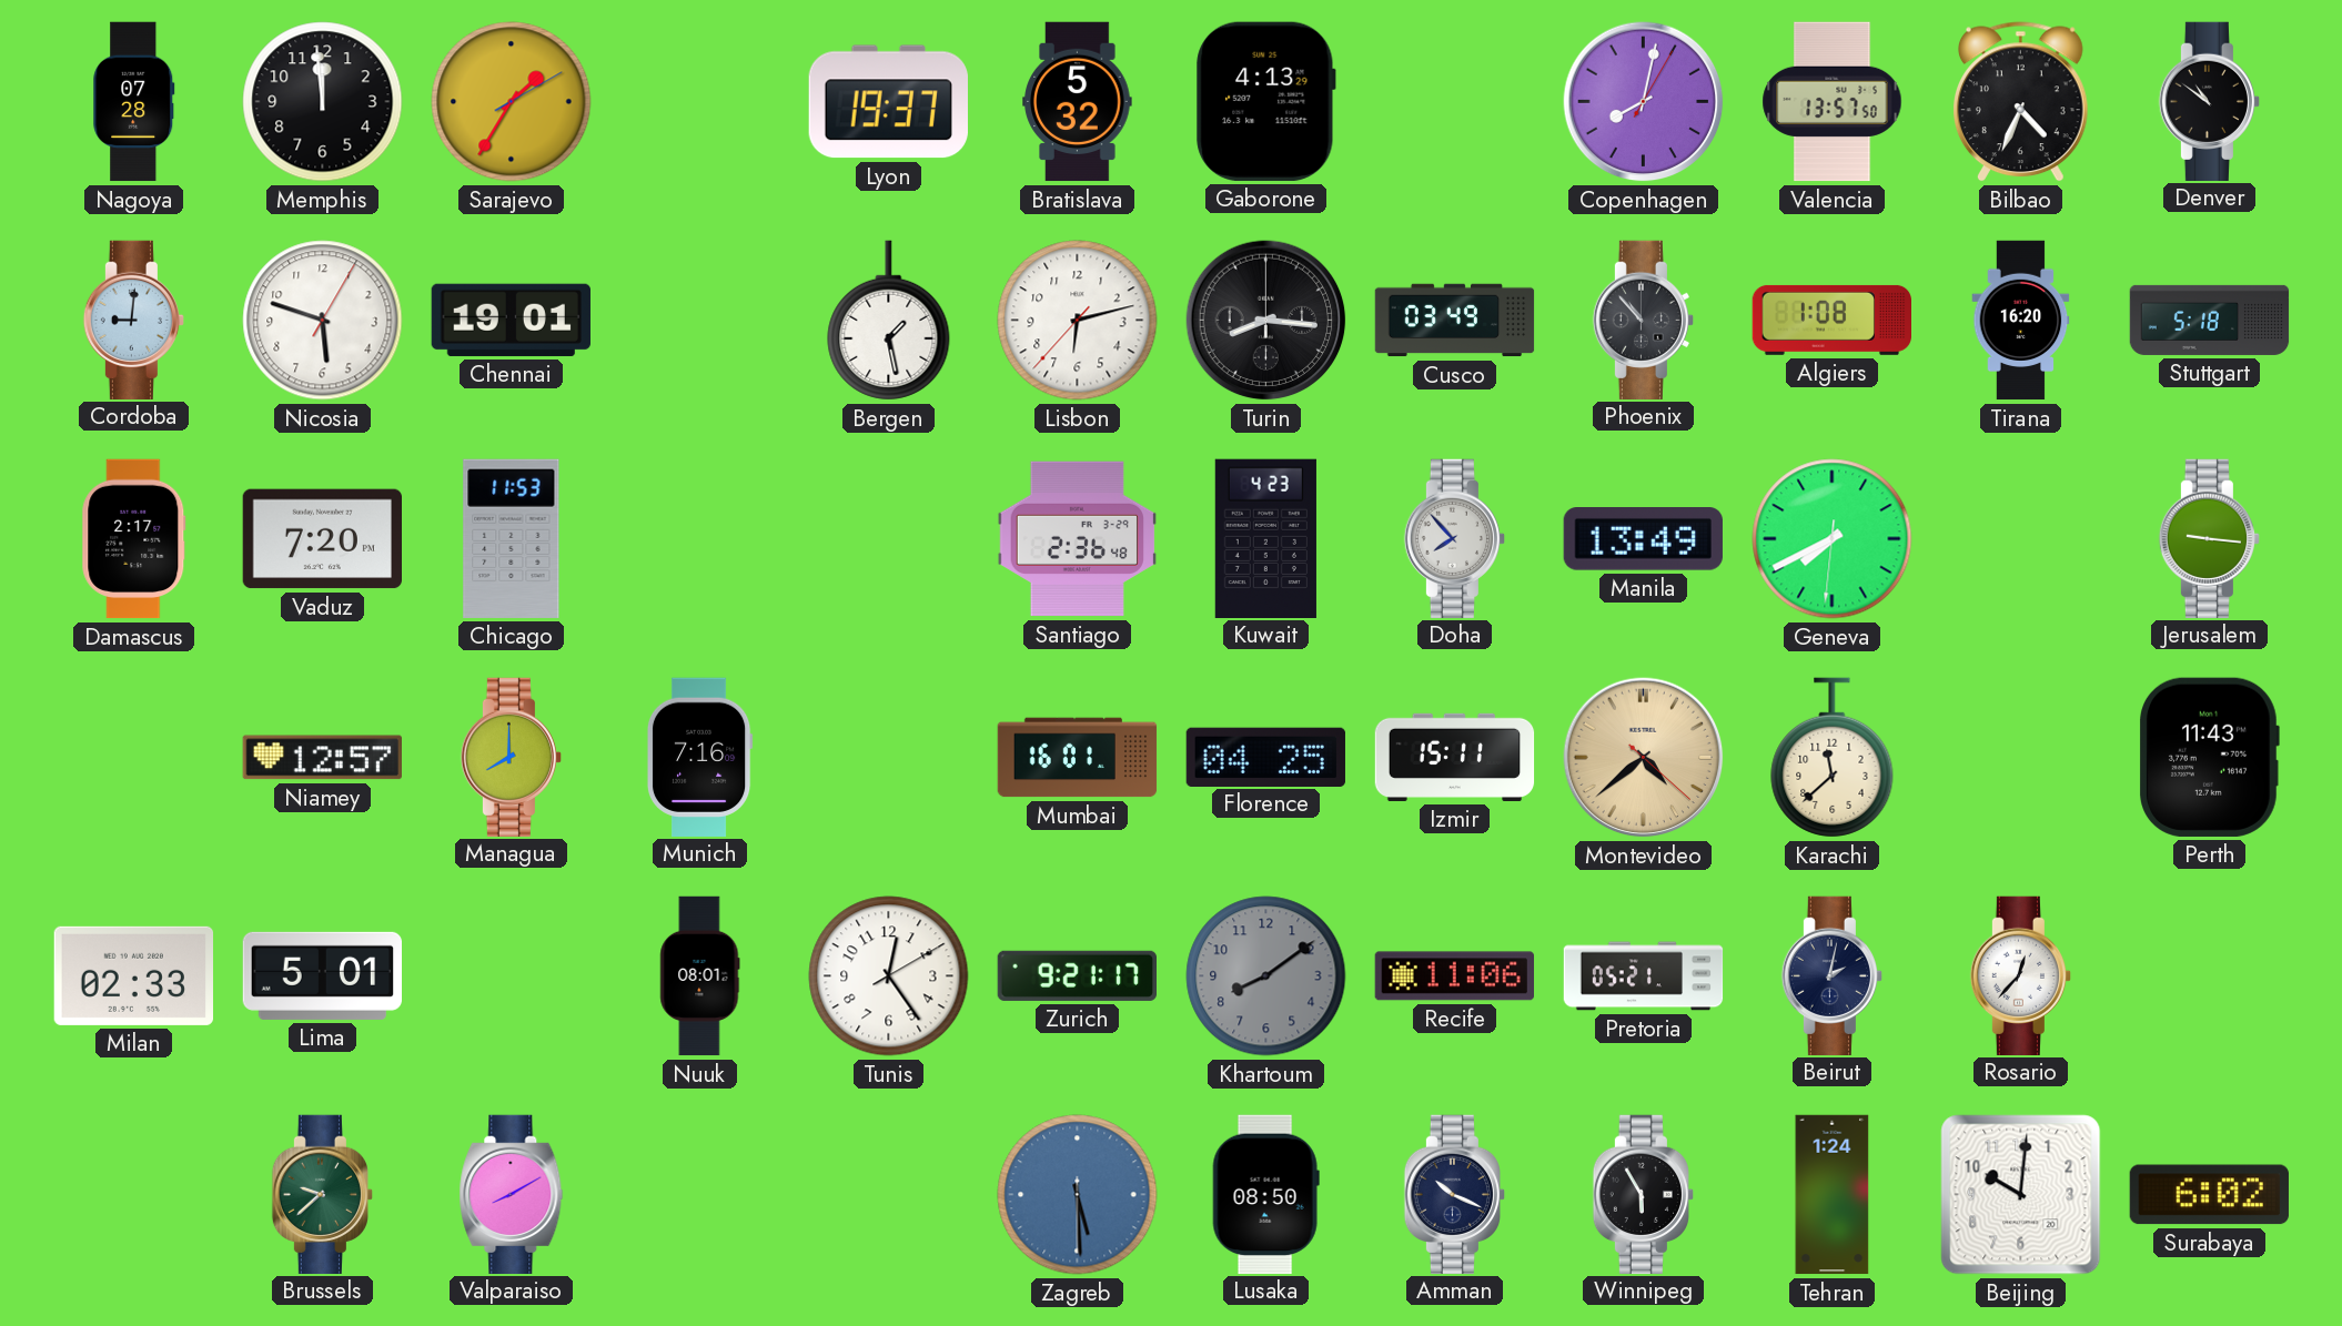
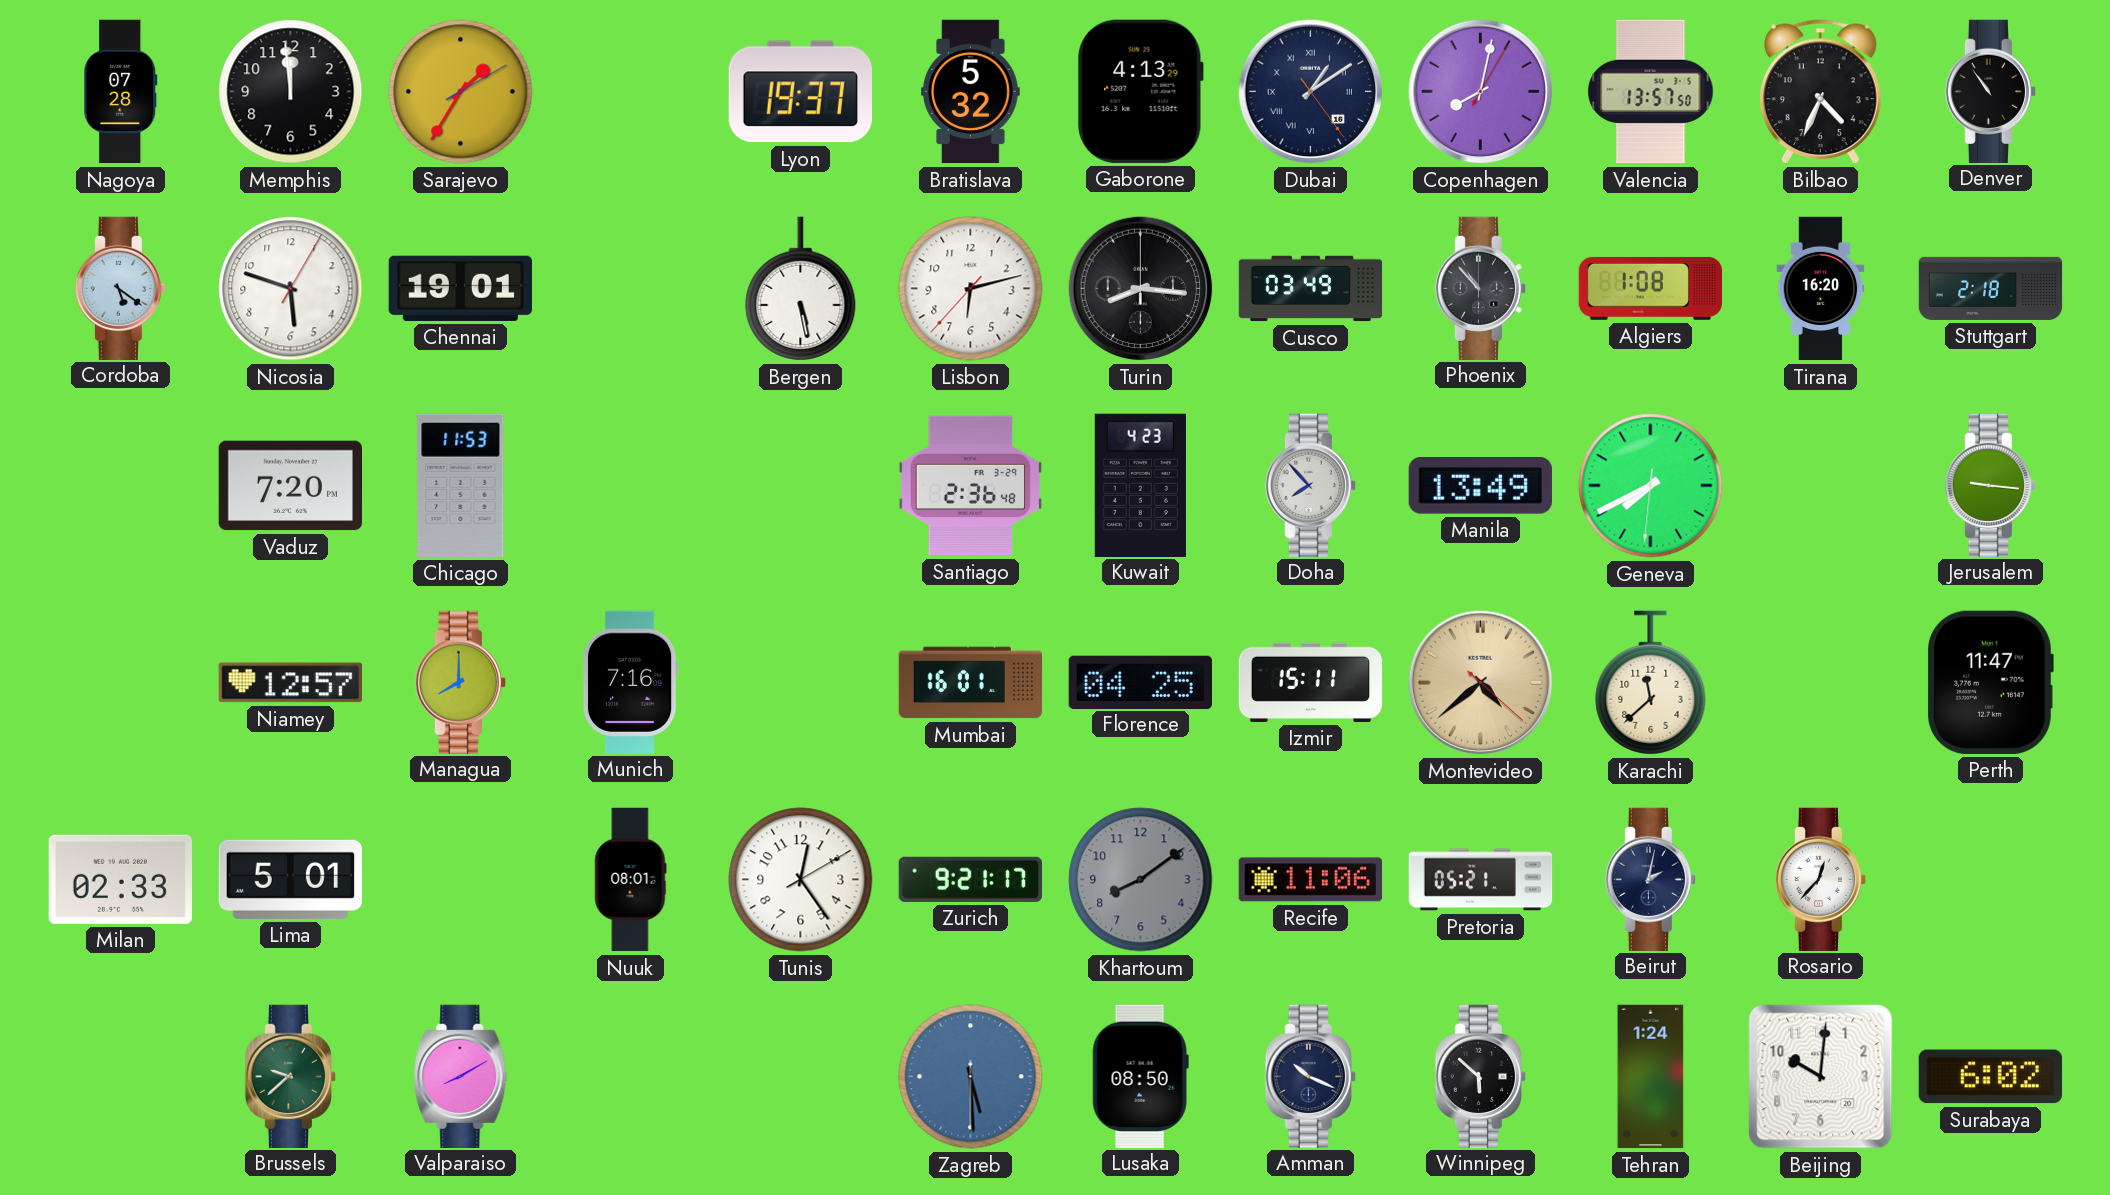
Dubai: none -> 1:09 (1311, 92)
Denver: 10:51 -> 10:54 (1990, 91)
Cordoba: 9:01 -> 5:21 (120, 288)
Bergen: 1:28 -> 5:28 (801, 289)
Stuttgart: 5:18 -> 2:18 (1991, 288)
Damascus: 2:17 -> none (134, 539)
Perth: 11:43 -> 11:47 (1991, 682)
Winnipeg: 5:55 -> 5:52 (1480, 1076)
